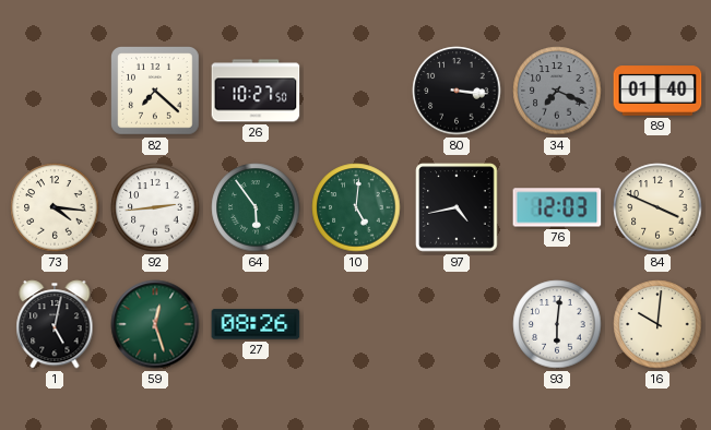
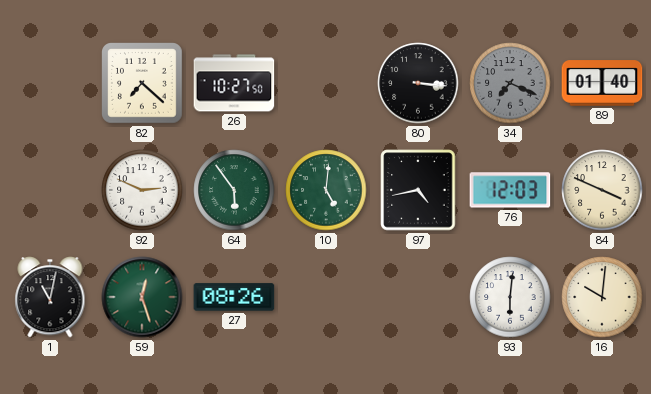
73: 4:16 -> none (55, 207)
92: 2:44 -> 2:49 (142, 190)
1: 5:02 -> 11:02 (50, 297)
